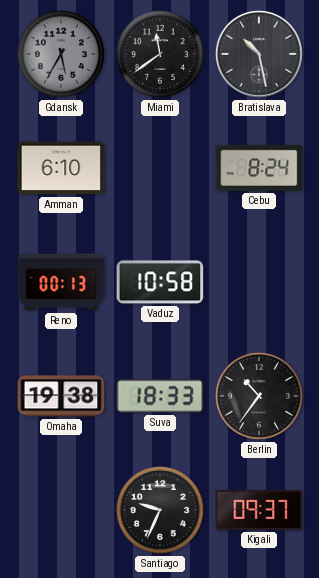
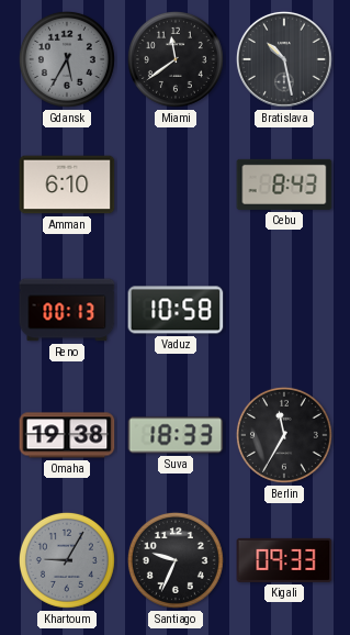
Cebu: 8:24 -> 8:43 (284, 185)
Berlin: 10:36 -> 11:35 (284, 435)
Khartoum: none -> 9:05 (67, 560)
Kigali: 09:37 -> 09:33 (284, 560)
